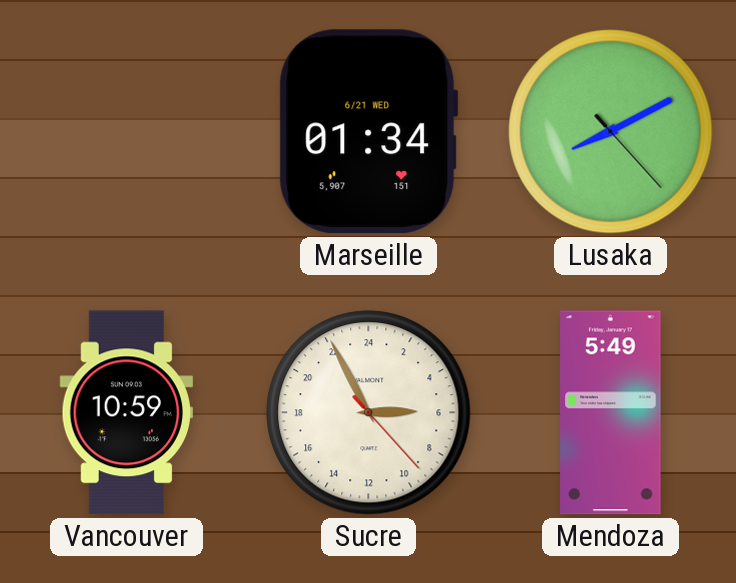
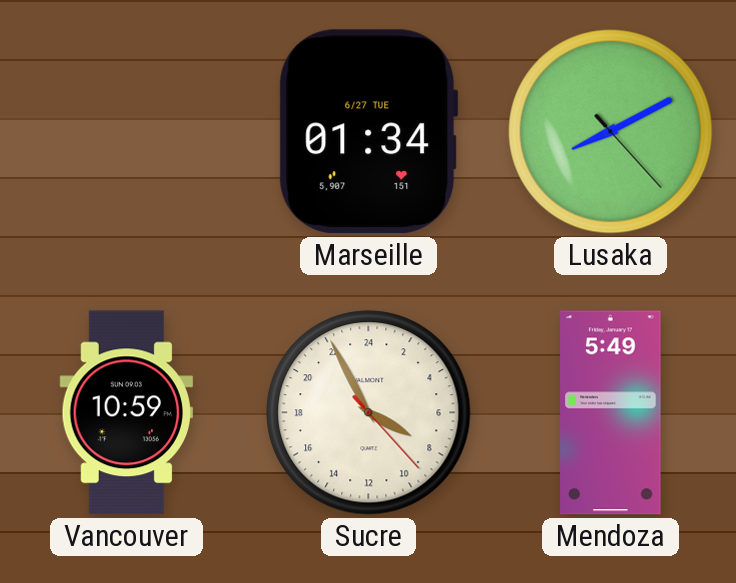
Marseille date: 6/21 WED -> 6/27 TUE (368, 132)
Sucre: 5:55 -> 7:55 (369, 413)
